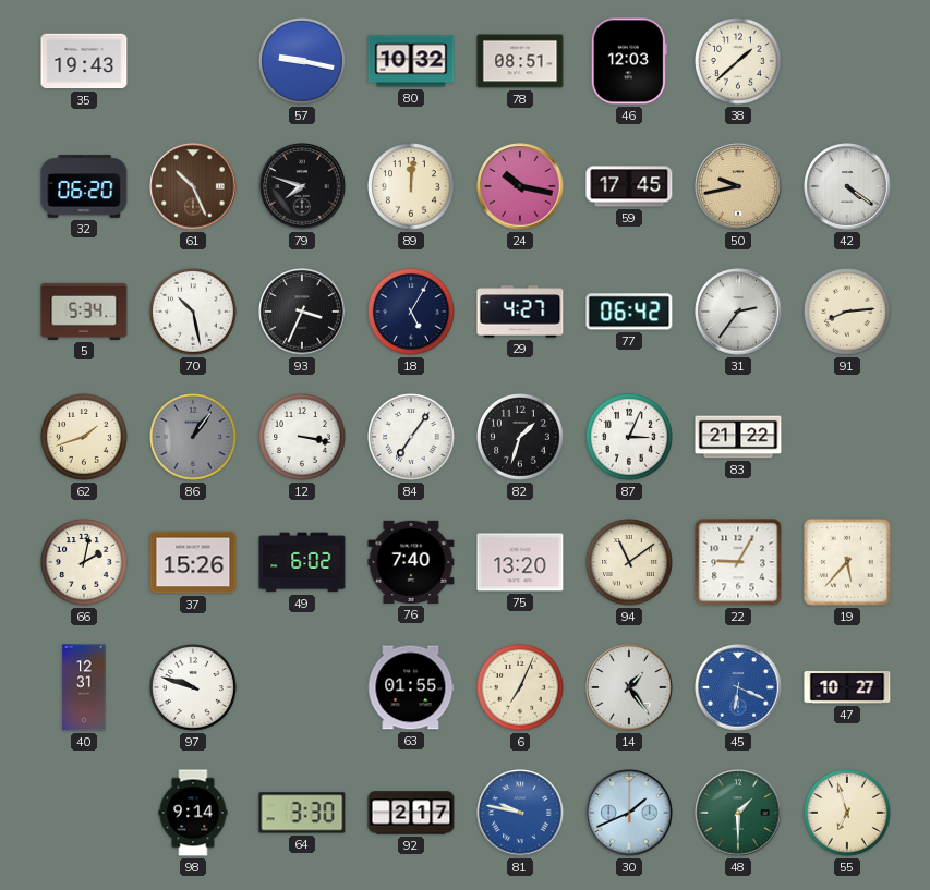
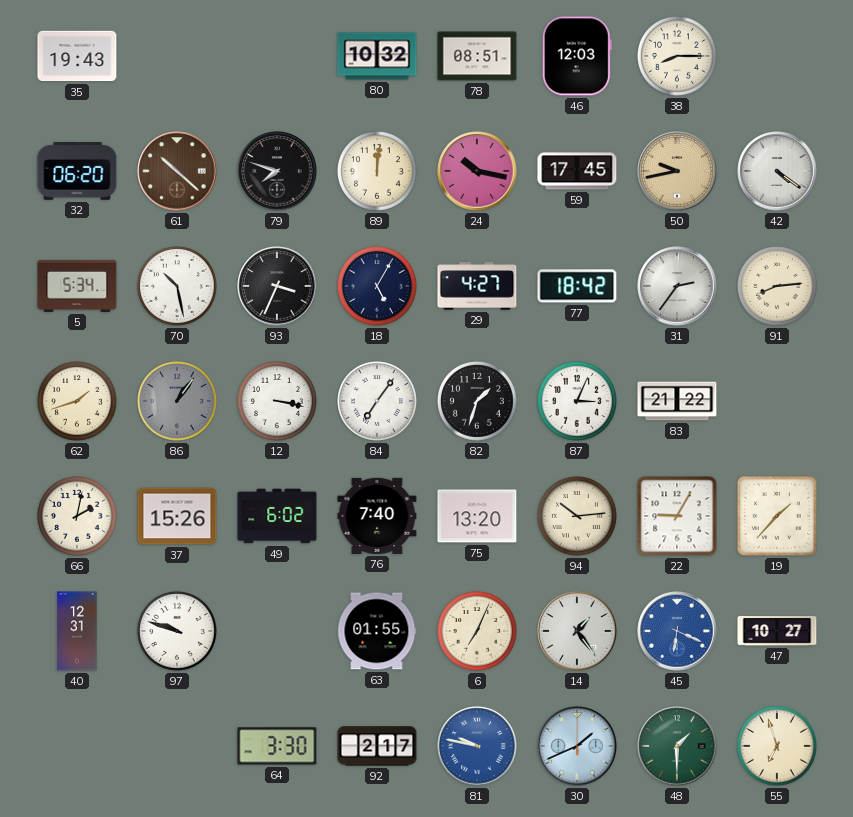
57: 9:17 -> none (303, 62)
38: 1:38 -> 8:15 (678, 57)
61: 10:26 -> 10:22 (177, 171)
77: 06:42 -> 18:42 (577, 286)
94: 11:09 -> 10:14 (578, 517)
19: 5:37 -> 1:37 (777, 516)
98: 9:14 -> none (193, 813)
